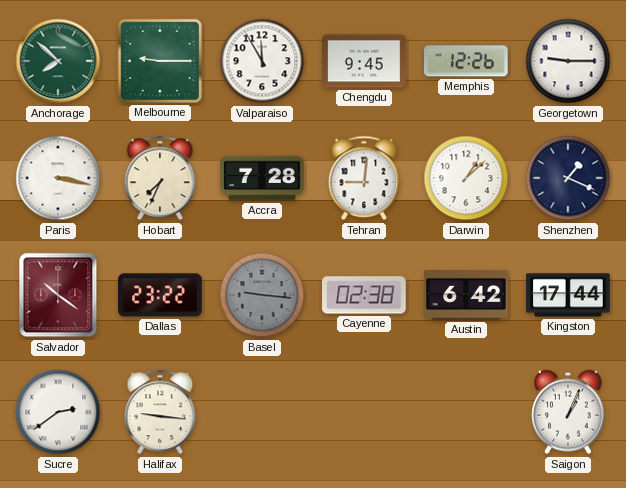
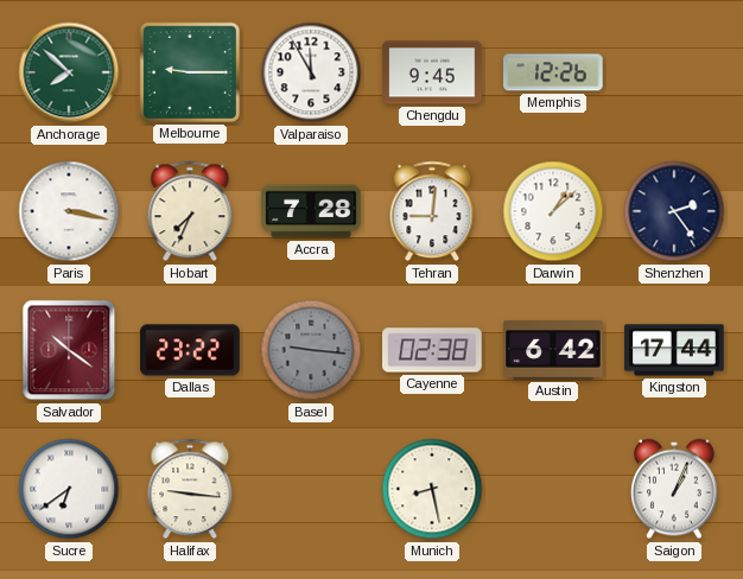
Georgetown: 9:15 -> none (568, 61)
Shenzhen: 1:19 -> 2:24 (674, 211)
Sucre: 2:39 -> 6:39 (69, 489)
Munich: none -> 8:28 (432, 489)
